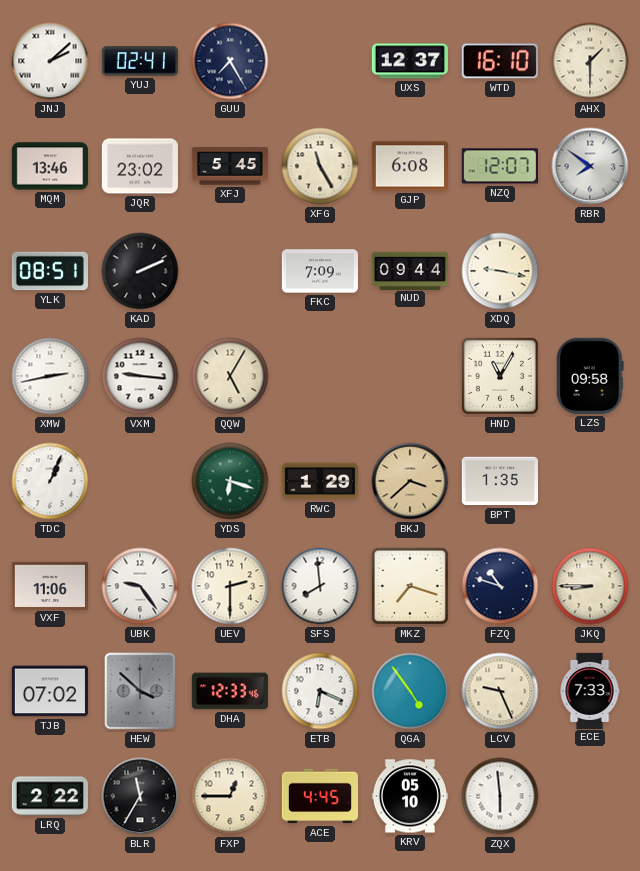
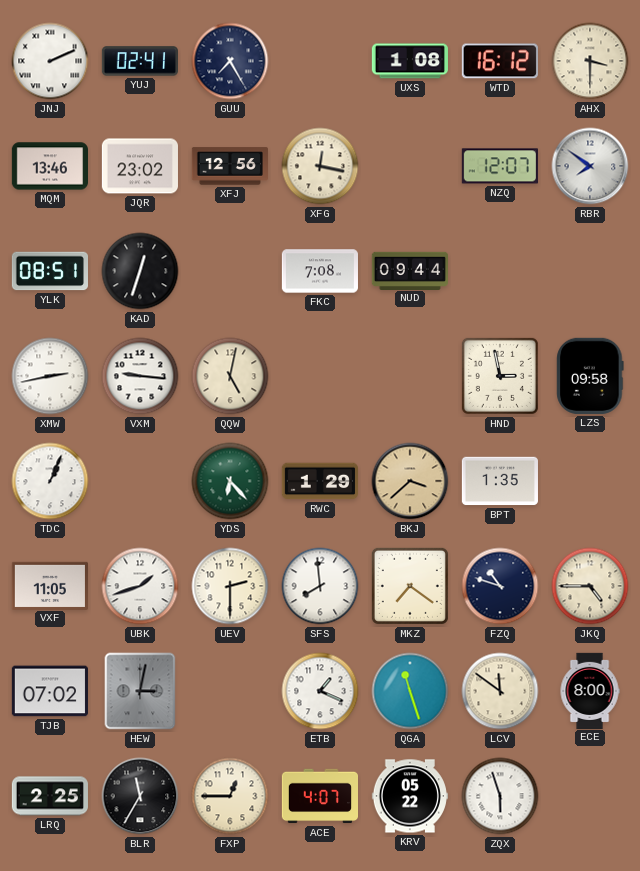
JNJ: 2:08 -> 2:11 (50, 61)
UXS: 12:37 -> 1:08 (410, 61)
WTD: 16:10 -> 16:12 (500, 61)
AHX: 1:30 -> 3:30 (590, 61)
XFJ: 5:45 -> 12:56 (229, 166)
XFG: 11:25 -> 12:17 (320, 166)
GJP: 6:08 -> none (409, 166)
KAD: 2:11 -> 12:33 (140, 271)
FKC: 7:09 -> 7:08 (319, 271)
XDQ: 9:17 -> none (500, 271)
QQW: 5:05 -> 5:02 (230, 376)
HND: 11:05 -> 2:58 (500, 376)
YDS: 6:18 -> 6:23 (230, 481)
VXF: 11:06 -> 11:05 (49, 585)
UBK: 9:24 -> 1:42 (140, 586)
MKZ: 7:18 -> 7:21 (410, 586)
JKQ: 8:45 -> 4:45 (590, 586)
HEW: 3:52 -> 3:02 (140, 691)
DHA: 12:33 -> none (230, 691)
ETB: 6:19 -> 1:19 (320, 691)
QGA: 4:54 -> 11:27 (410, 691)
LCV: 9:26 -> 11:51 (500, 691)
ECE: 7:33 -> 8:00 (590, 690)
LRQ: 2:22 -> 2:25 (50, 796)
ACE: 4:45 -> 4:07 (319, 796)
KRV: 05:10 -> 05:22 (410, 796)
ZQX: 5:59 -> 5:57 (500, 796)
